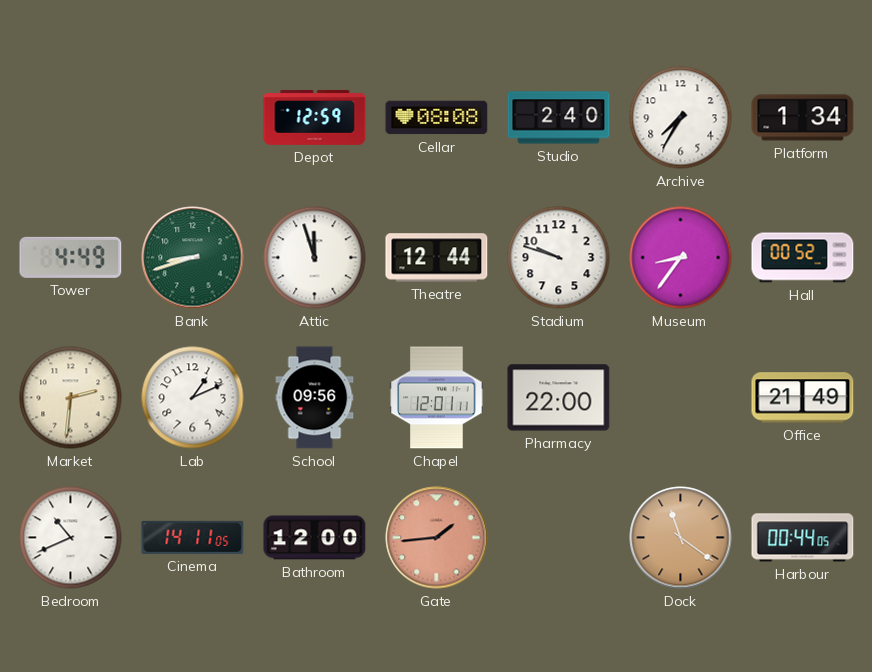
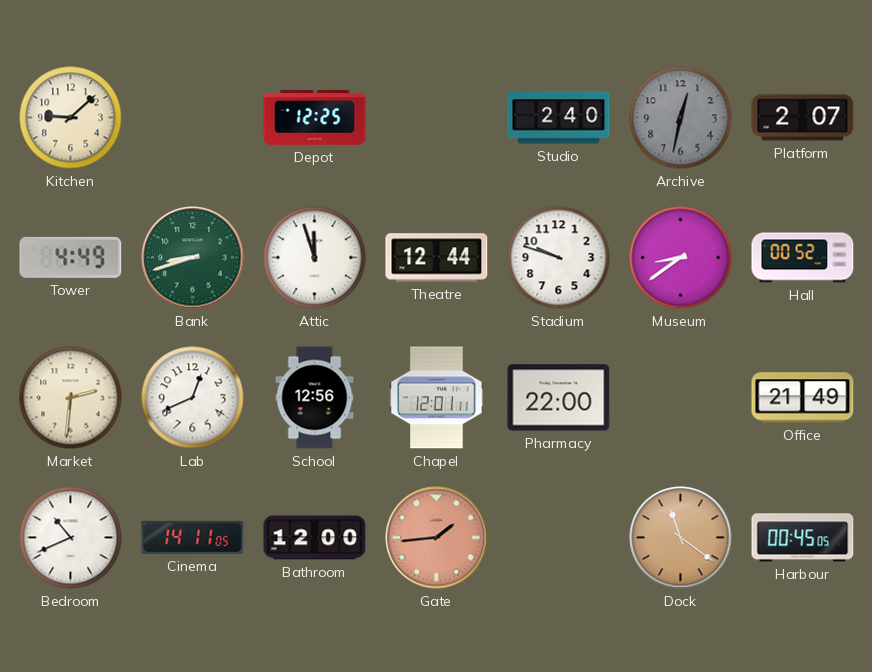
Kitchen: none -> 9:08 (71, 118)
Depot: 12:59 -> 12:25 (315, 117)
Cellar: 08:08 -> none (437, 118)
Archive: 7:35 -> 12:32 (681, 118)
Archive dial: white -> grey (681, 118)
Platform: 1:34 -> 2:07 (803, 118)
Museum: 8:36 -> 8:39 (681, 258)
Lab: 1:11 -> 12:41 (193, 398)
School: 09:56 -> 12:56 (315, 398)
Harbour: 00:44 -> 00:45 (803, 538)
